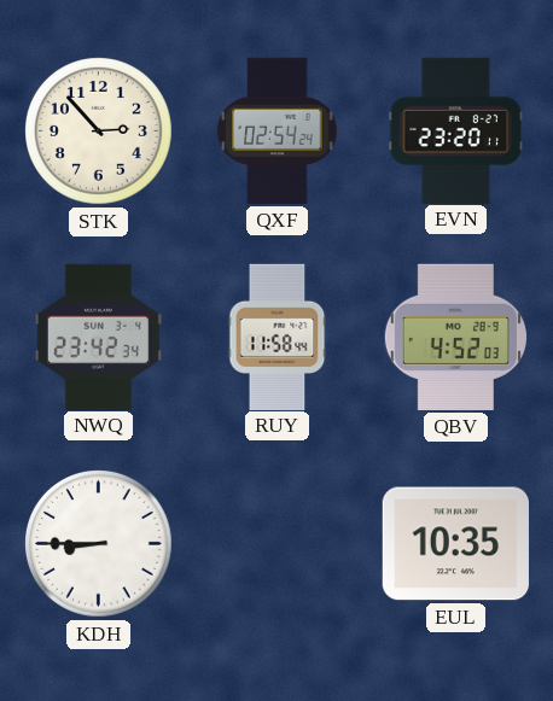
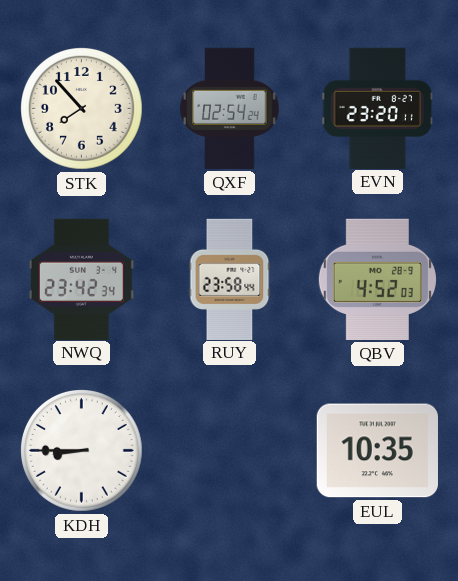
STK: 2:53 -> 7:53 (82, 109)
RUY: 11:58 -> 23:58 (230, 279)
